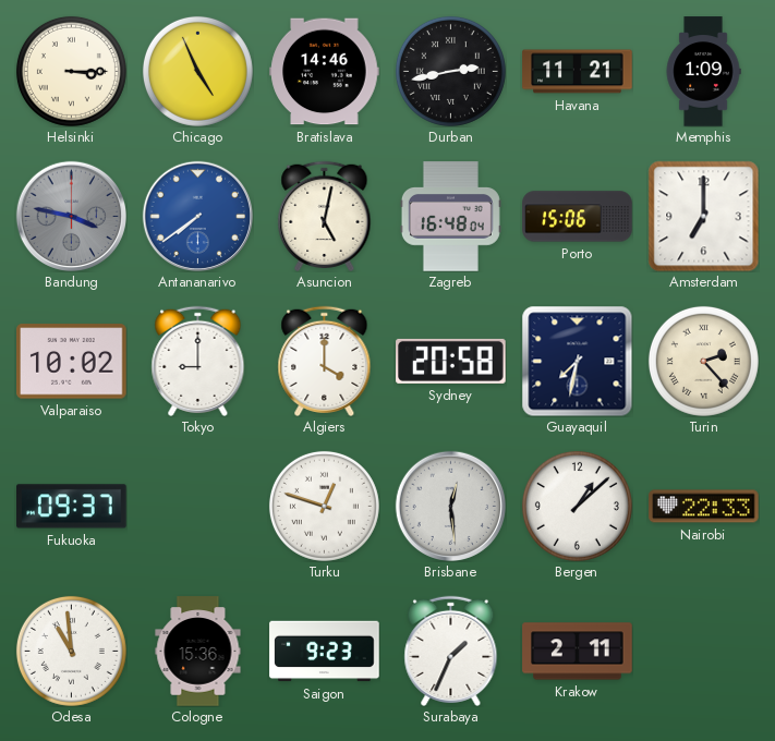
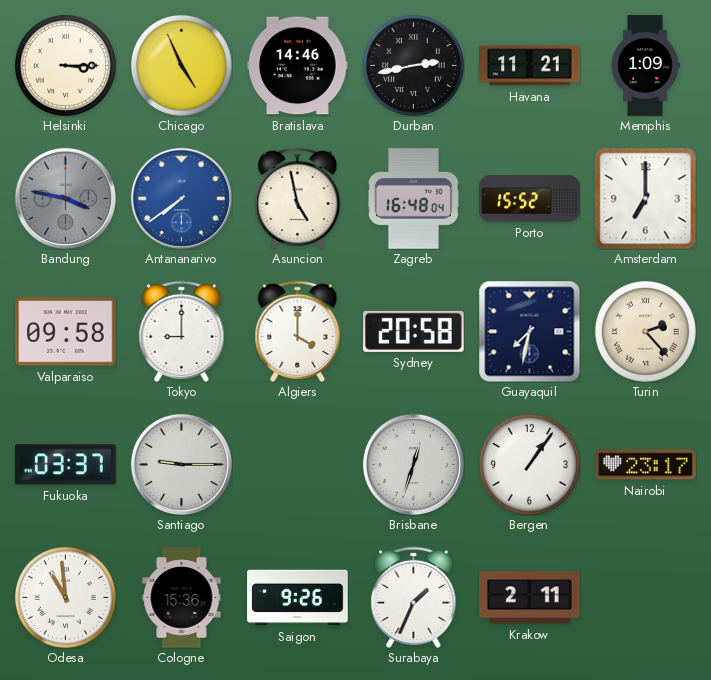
Asuncion: 5:02 -> 4:58 (298, 198)
Porto: 15:06 -> 15:52 (530, 199)
Valparaiso: 10:02 -> 09:58 (66, 332)
Fukuoka: 09:37 -> 03:37 (66, 465)
Santiago: none -> 9:15 (181, 464)
Turku: 12:48 -> none (324, 506)
Brisbane: 12:29 -> 12:33 (413, 464)
Bergen: 1:08 -> 1:06 (529, 464)
Nairobi: 22:33 -> 23:17 (646, 465)
Saigon: 9:23 -> 9:26 (298, 598)
